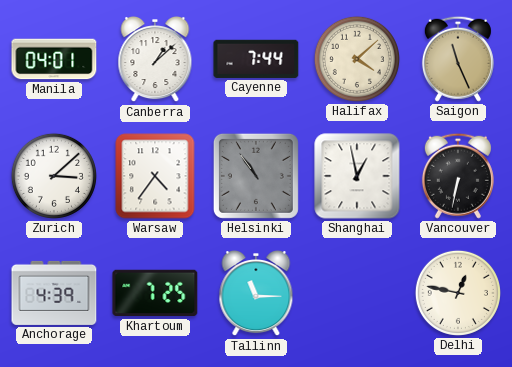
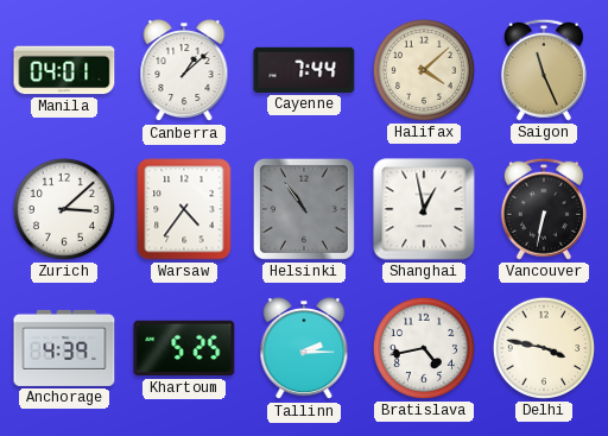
Khartoum: 7:25 -> 5:25 (184, 348)
Tallinn: 11:15 -> 2:15 (304, 349)
Bratislava: none -> 4:43 (424, 348)
Delhi: 12:47 -> 3:47 (544, 348)
